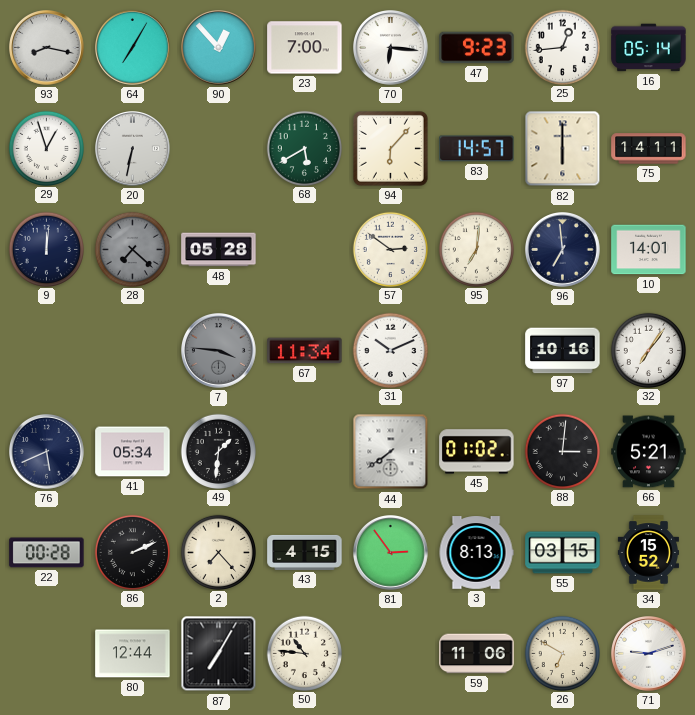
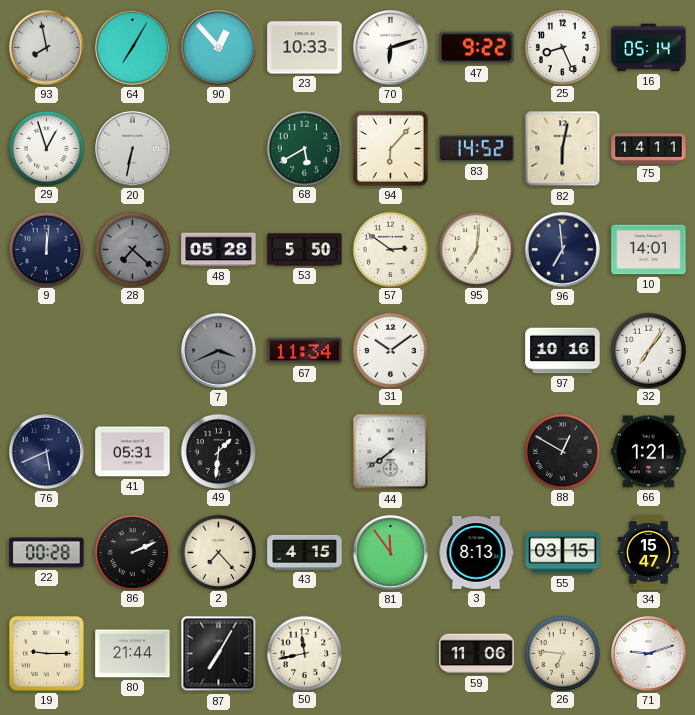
93: 8:17 -> 7:58 (47, 48)
23: 7:00 -> 10:33 (305, 48)
70: 6:16 -> 6:12 (391, 48)
47: 9:23 -> 9:22 (477, 48)
25: 12:44 -> 8:26 (562, 47)
83: 14:57 -> 14:52 (477, 149)
82: 6:00 -> 6:02 (563, 149)
53: none -> 5:50 (305, 250)
7: 3:46 -> 3:41 (219, 351)
31: 10:11 -> 10:09 (390, 350)
41: 05:34 -> 05:31 (133, 452)
45: 01:02 -> none (477, 452)
88: 3:01 -> 12:50 (562, 451)
66: 5:21 -> 1:21 (649, 452)
81: 2:54 -> 11:54 (391, 553)
34: 15:52 -> 15:47 (648, 553)
19: none -> 9:15 (46, 653)
80: 12:44 -> 21:44 (133, 654)
50: 10:46 -> 11:43 (304, 653)
26: 6:50 -> 6:46 (562, 653)
